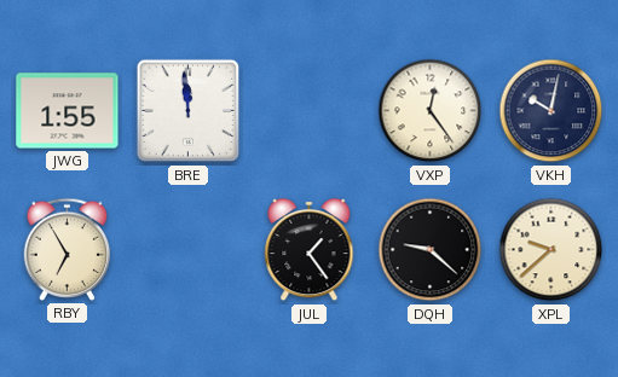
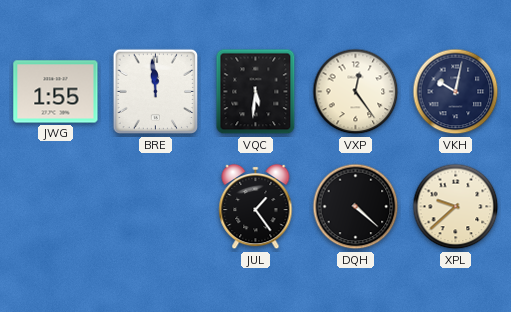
VQC: none -> 5:31 (256, 92)
RBY: 6:55 -> none (68, 249)
DQH: 9:22 -> 4:22 (356, 207)
